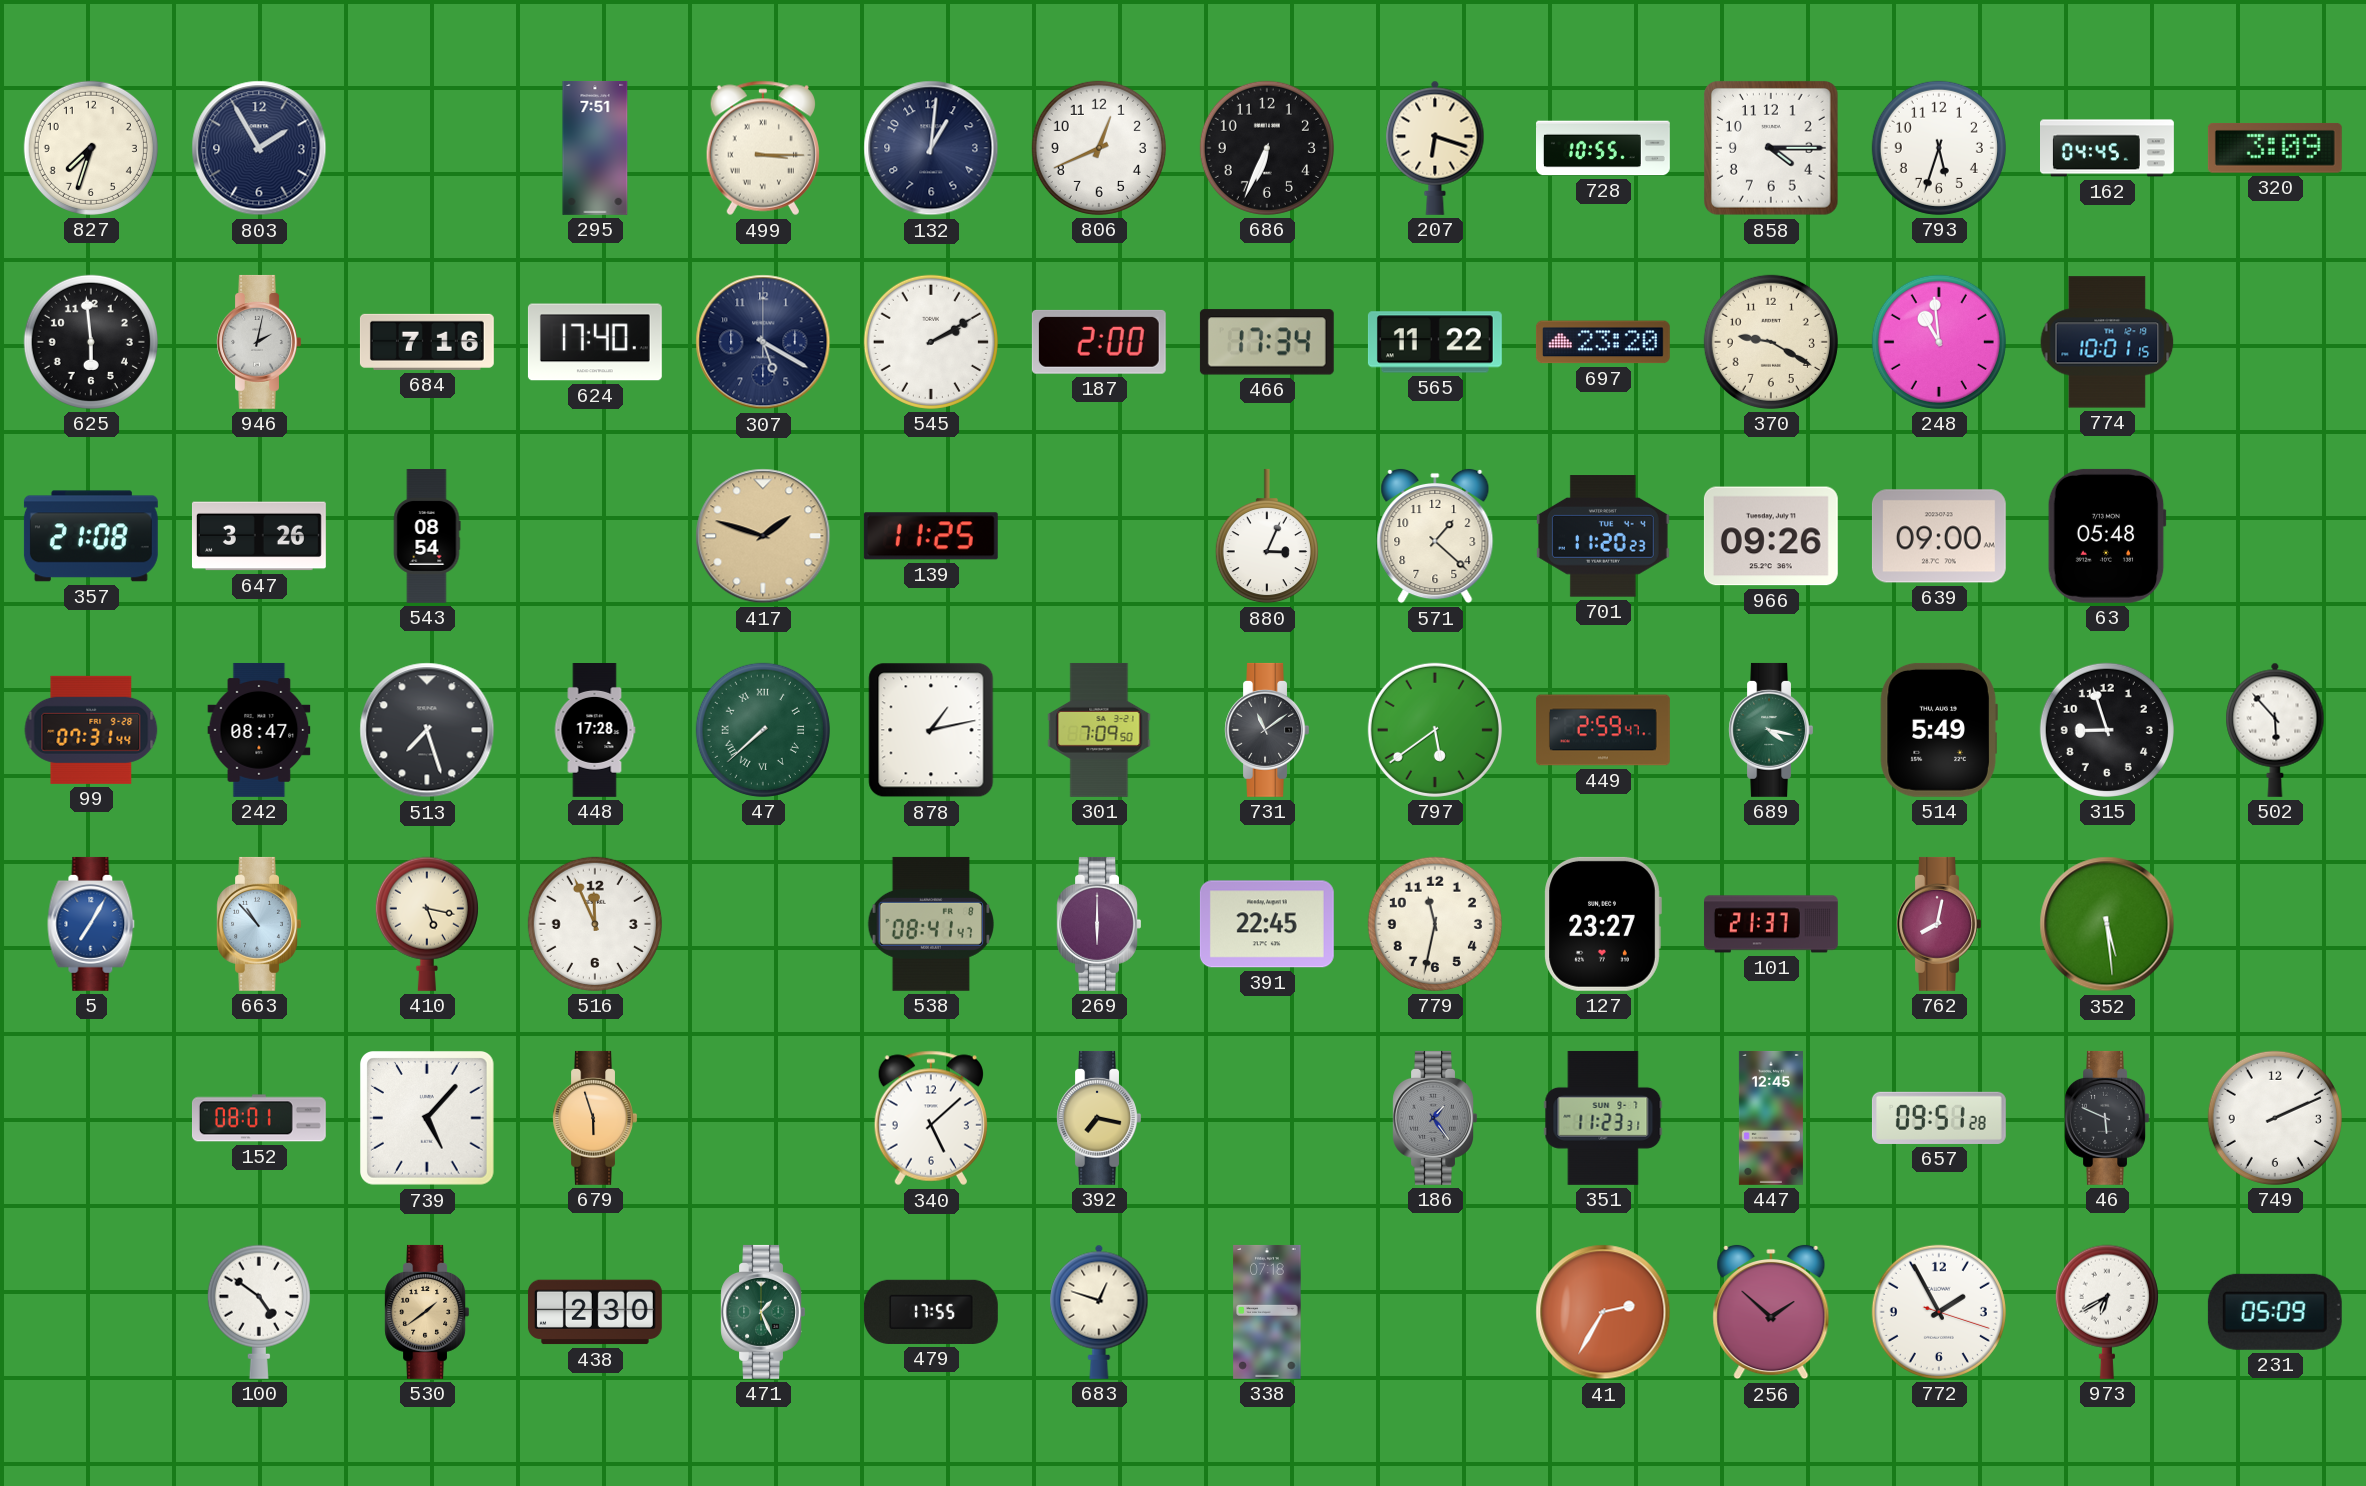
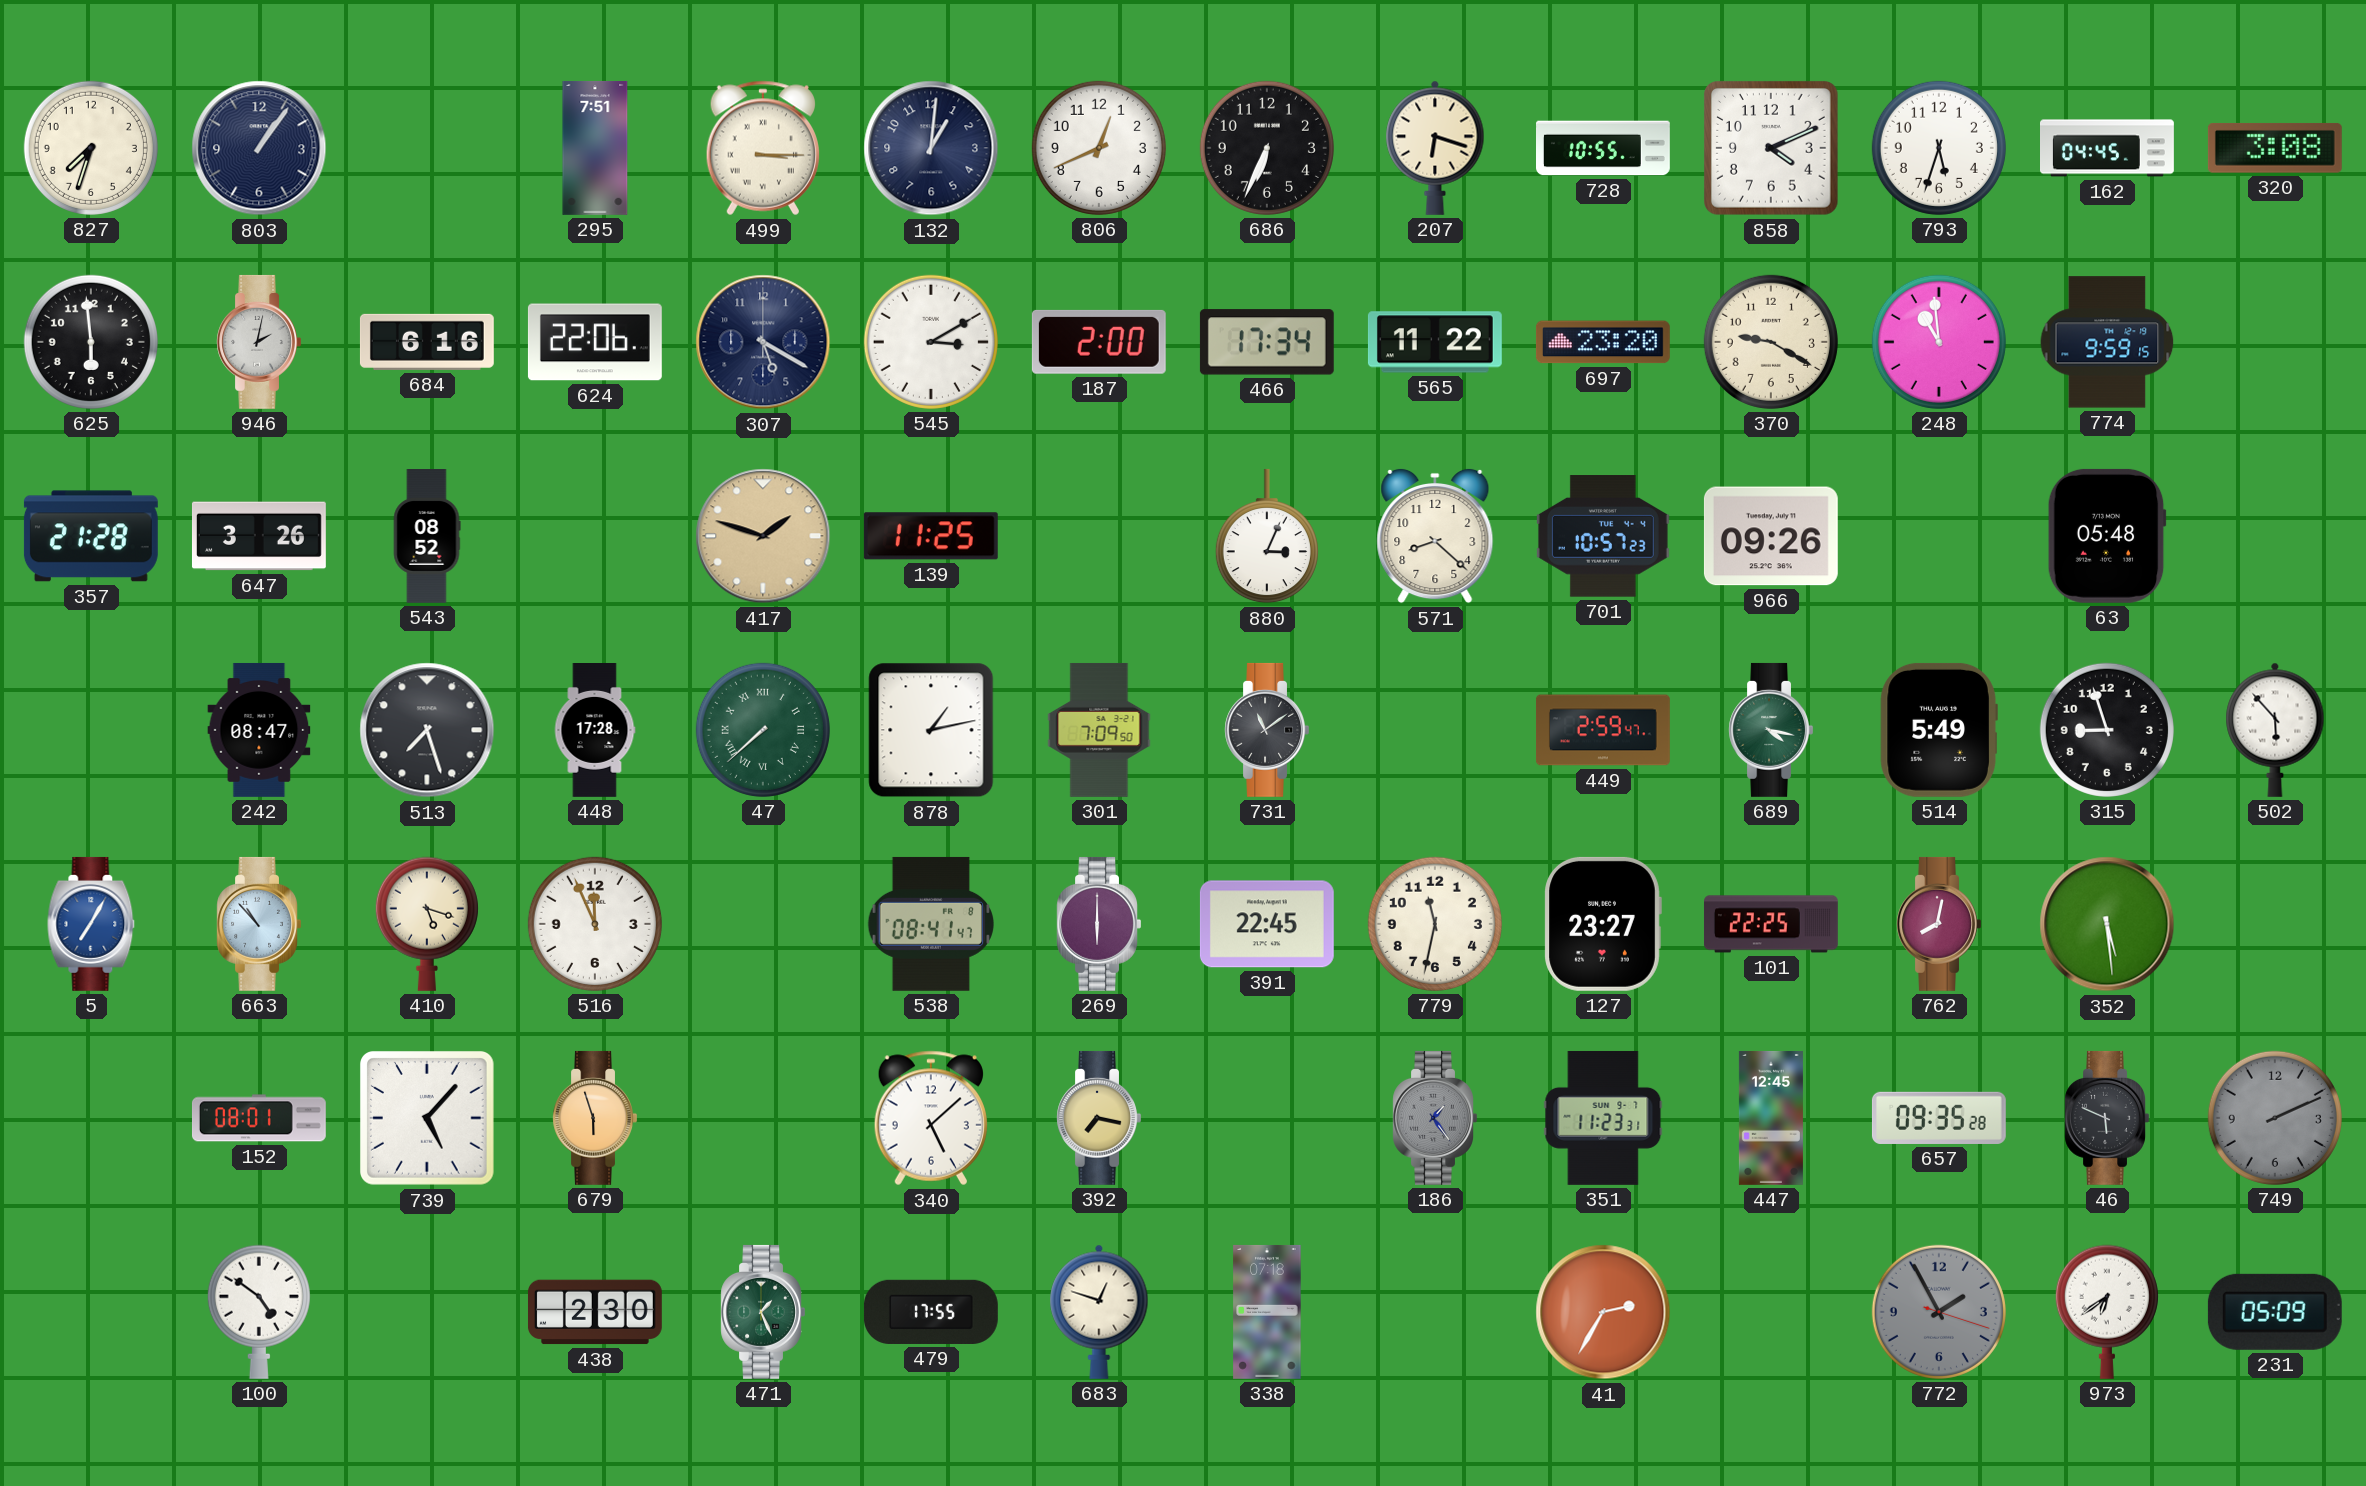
803: 1:55 -> 1:06 (259, 148)
858: 4:15 -> 4:11 (1772, 149)
320: 3:09 -> 3:08 (2275, 148)
684: 7:16 -> 6:16 (427, 342)
624: 17:40 -> 22:06 (595, 342)
545: 2:10 -> 3:10 (931, 342)
774: 10:01 -> 9:59 (2107, 342)
357: 21:08 -> 21:28 (91, 536)
543: 08:54 -> 08:52 (427, 537)
571: 1:22 -> 8:22 (1435, 536)
701: 11:20 -> 10:57 (1603, 536)
639: 09:00 -> none (1939, 536)
99: 07:31 -> none (91, 730)
797: 5:39 -> none (1435, 730)
410: 5:17 -> 5:18 (427, 924)
101: 21:37 -> 22:25 (1771, 924)
657: 09:51 -> 09:35 (1939, 1118)
749 dial: white -> grey (2275, 1118)
530: 1:39 -> none (427, 1312)
256: 1:52 -> none (1771, 1312)
772 dial: white -> grey (1939, 1312)
973: 6:40 -> 6:39 (2107, 1312)
